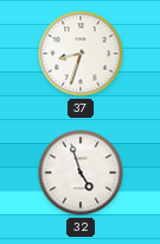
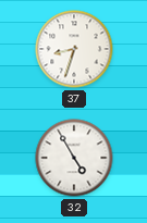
32: 4:57 -> 4:55 (74, 158)
